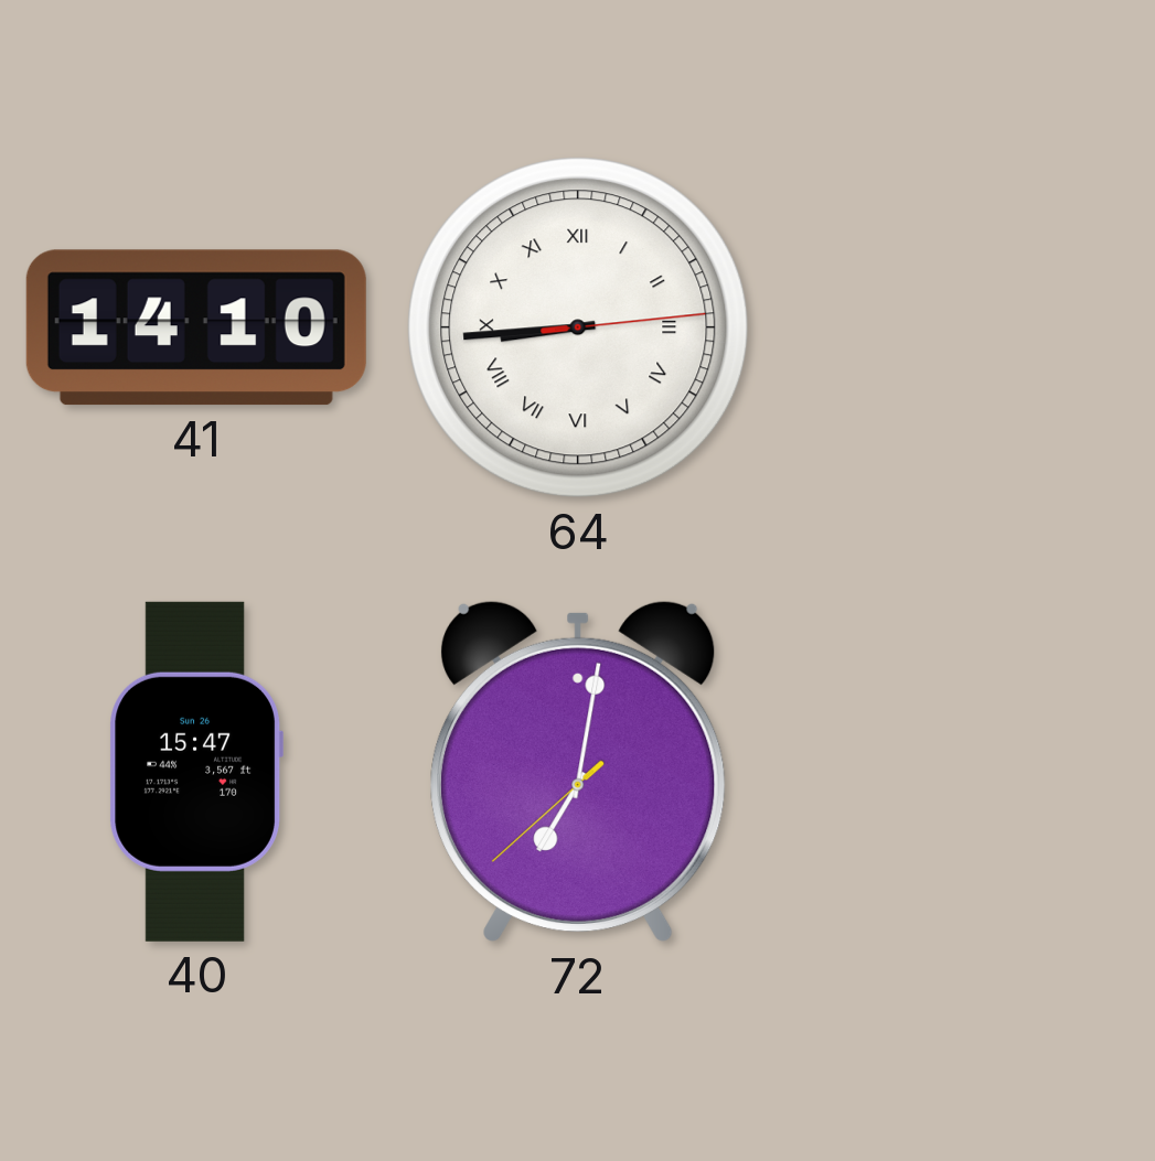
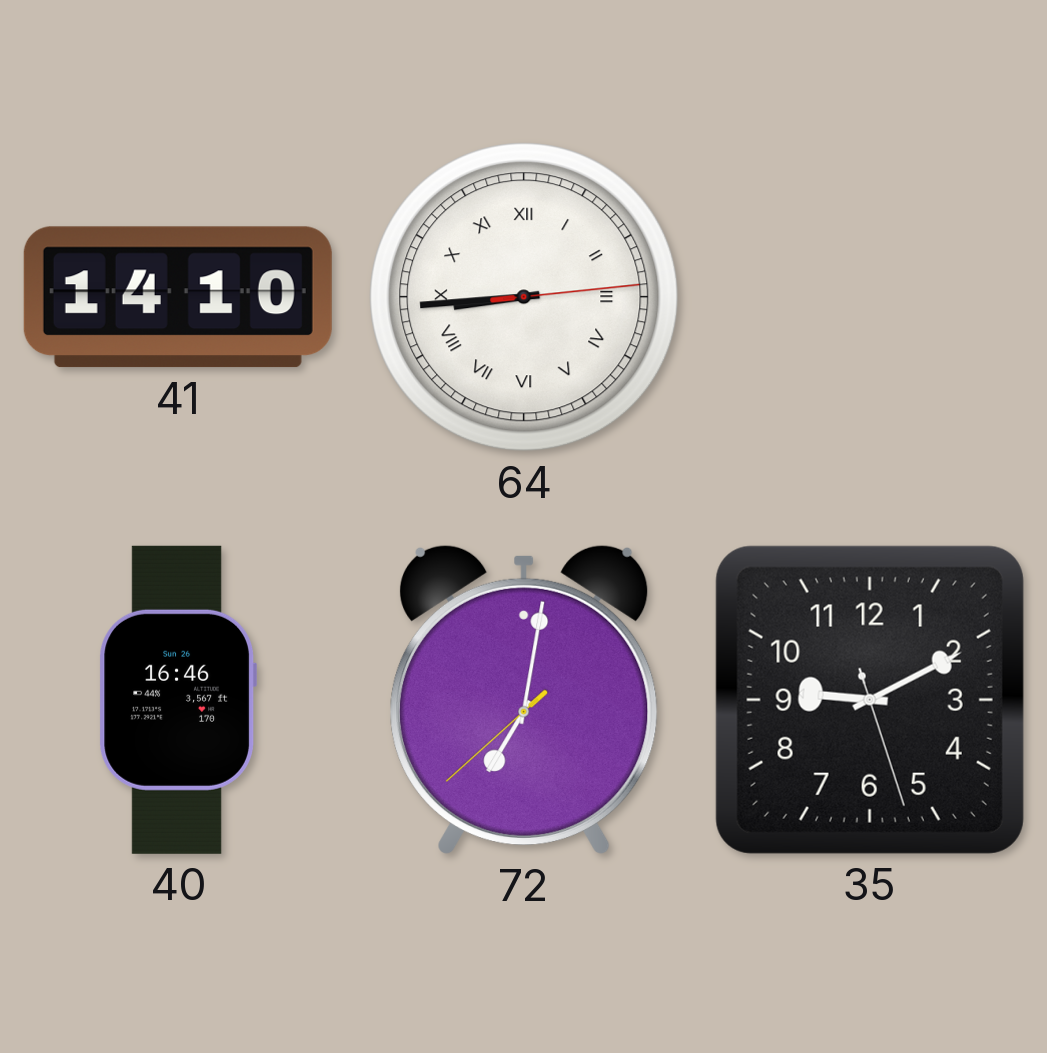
40: 15:47 -> 16:46 (178, 700)
35: none -> 9:10 (870, 700)
